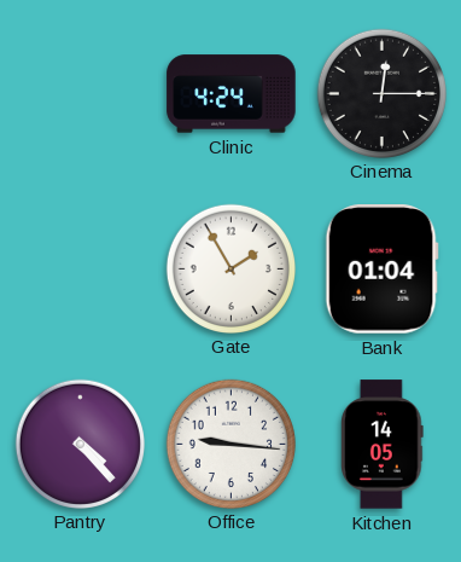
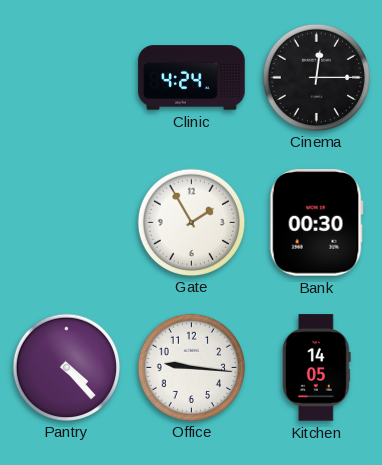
Bank: 01:04 -> 00:30 (316, 223)
